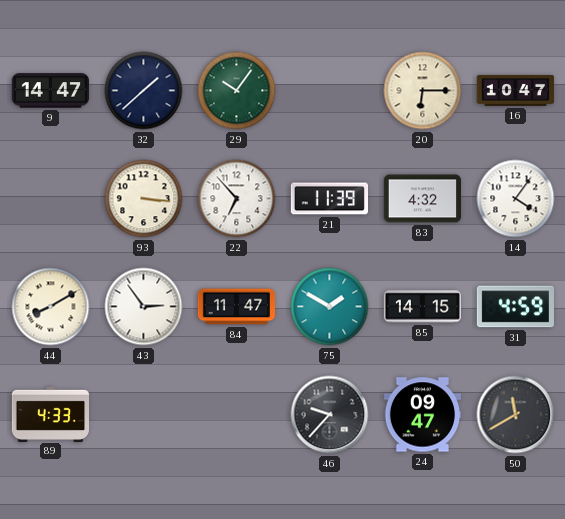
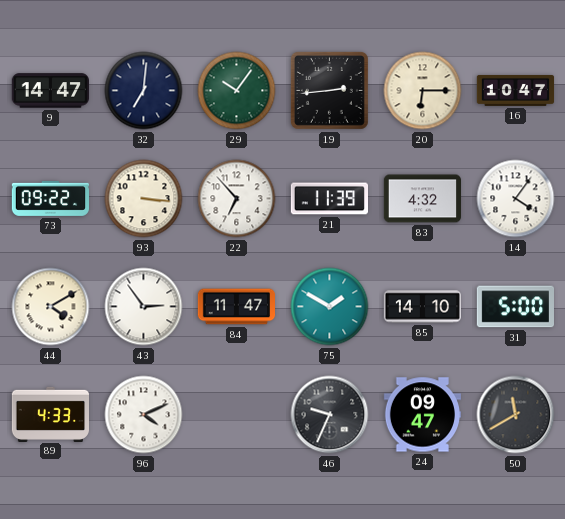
32: 1:38 -> 7:01 (144, 91)
19: none -> 2:44 (329, 90)
73: none -> 09:22 (50, 198)
44: 8:10 -> 4:10 (51, 307)
85: 14:15 -> 14:10 (423, 307)
31: 4:59 -> 5:00 (515, 307)
96: none -> 4:11 (144, 415)
46: 9:37 -> 9:34 (330, 415)
